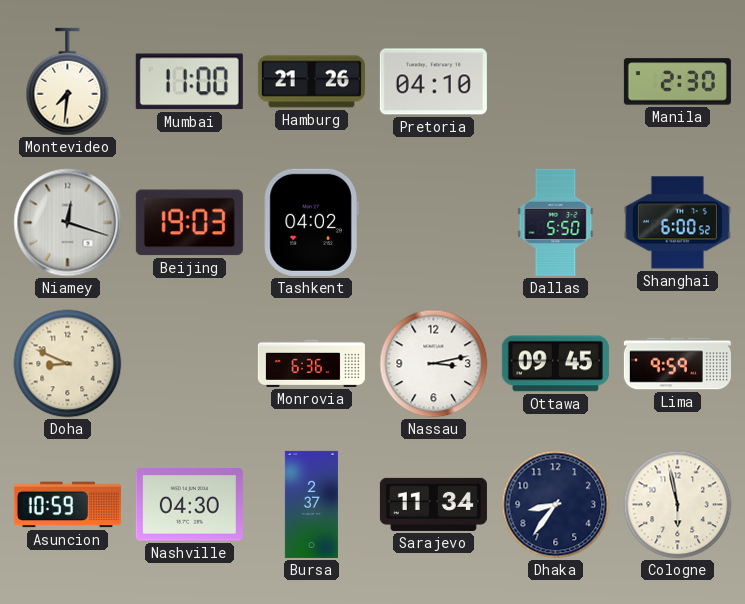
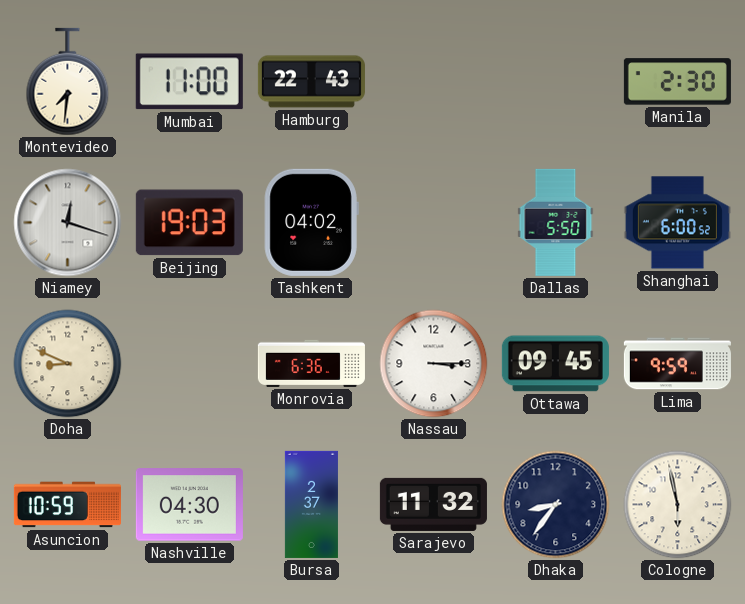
Hamburg: 21:26 -> 22:43 (311, 82)
Pretoria: 04:10 -> none (433, 82)
Nassau: 3:13 -> 3:15 (434, 364)
Sarajevo: 11:34 -> 11:32 (433, 504)
